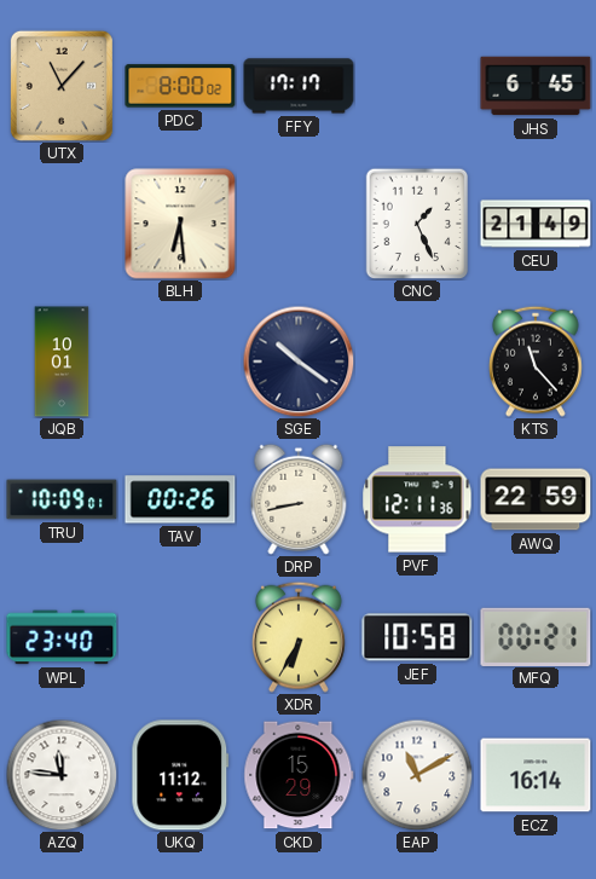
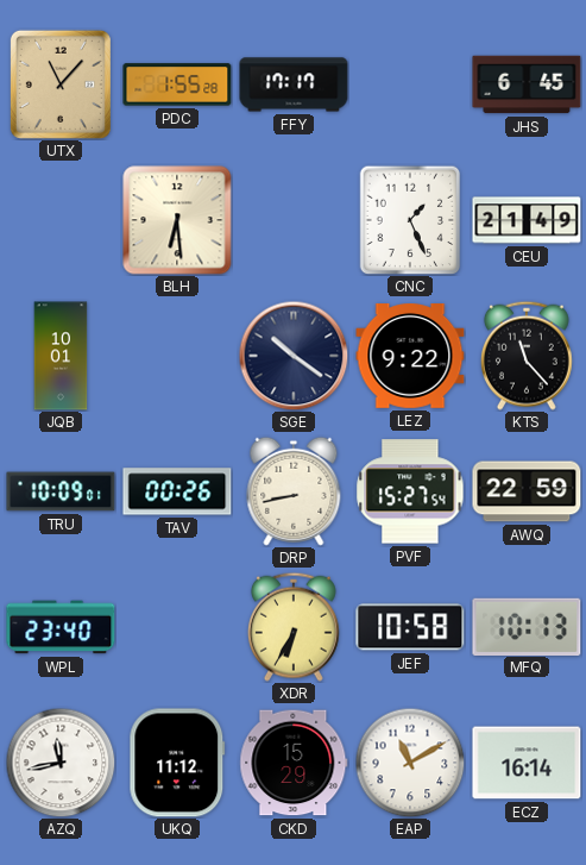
PDC: 8:00 -> 1:55 (177, 84)
LEZ: none -> 9:22 (410, 357)
PVF: 12:11 -> 15:27 (410, 491)
MFQ: 00:21 -> 10:13 (527, 626)
AZQ: 11:46 -> 11:43 (61, 763)
